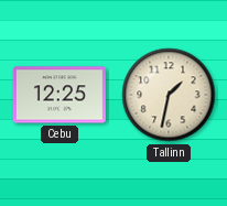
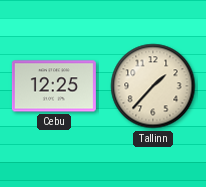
Tallinn: 1:32 -> 1:37 (153, 86)
